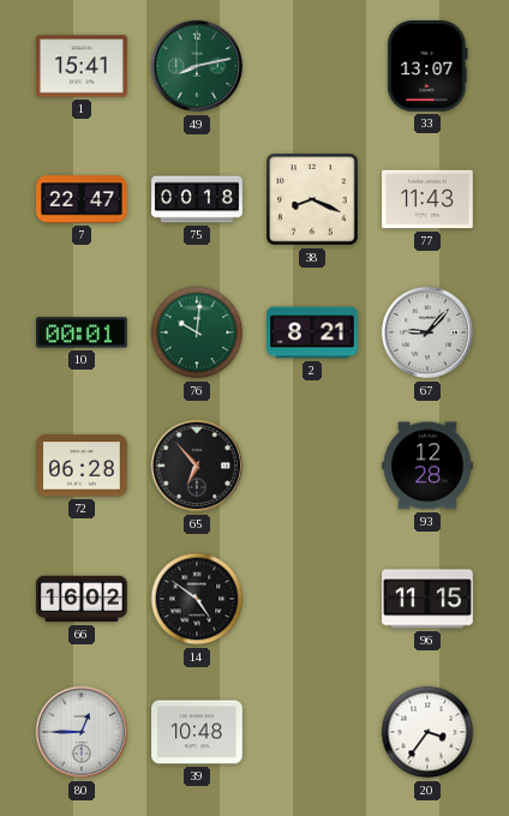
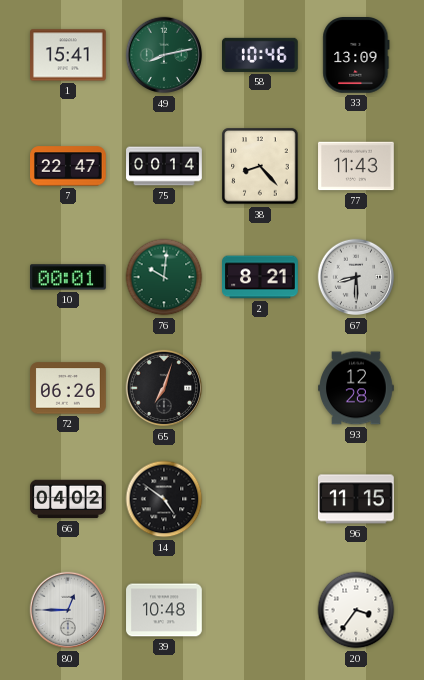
58: none -> 10:46 (261, 55)
33: 13:07 -> 13:09 (356, 56)
75: 00:18 -> 00:14 (164, 166)
38: 8:19 -> 8:23 (260, 166)
67: 9:07 -> 8:30 (356, 277)
72: 06:28 -> 06:26 (69, 388)
65: 6:53 -> 7:03 (164, 388)
66: 16:02 -> 04:02 (68, 499)
